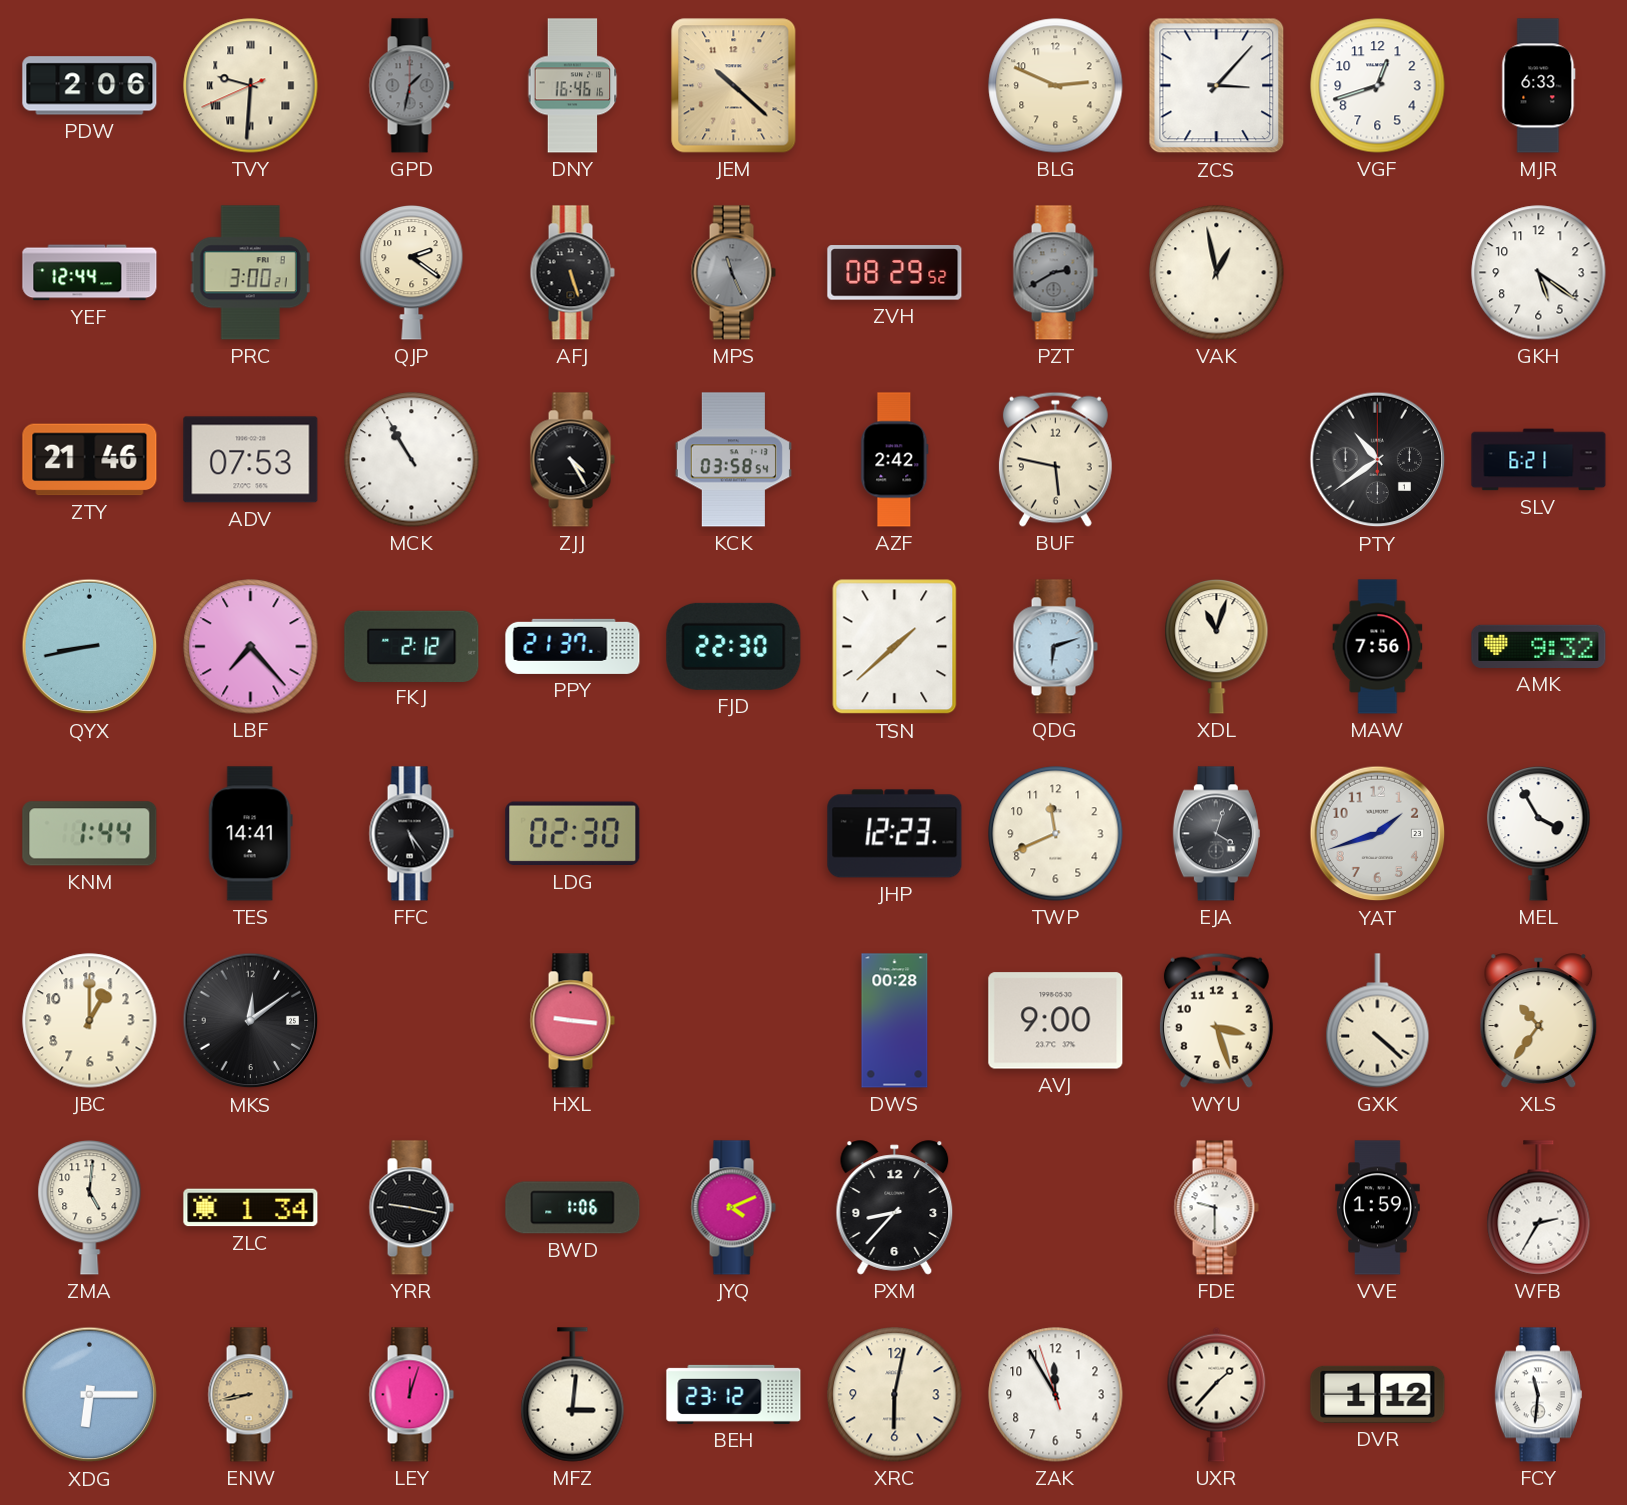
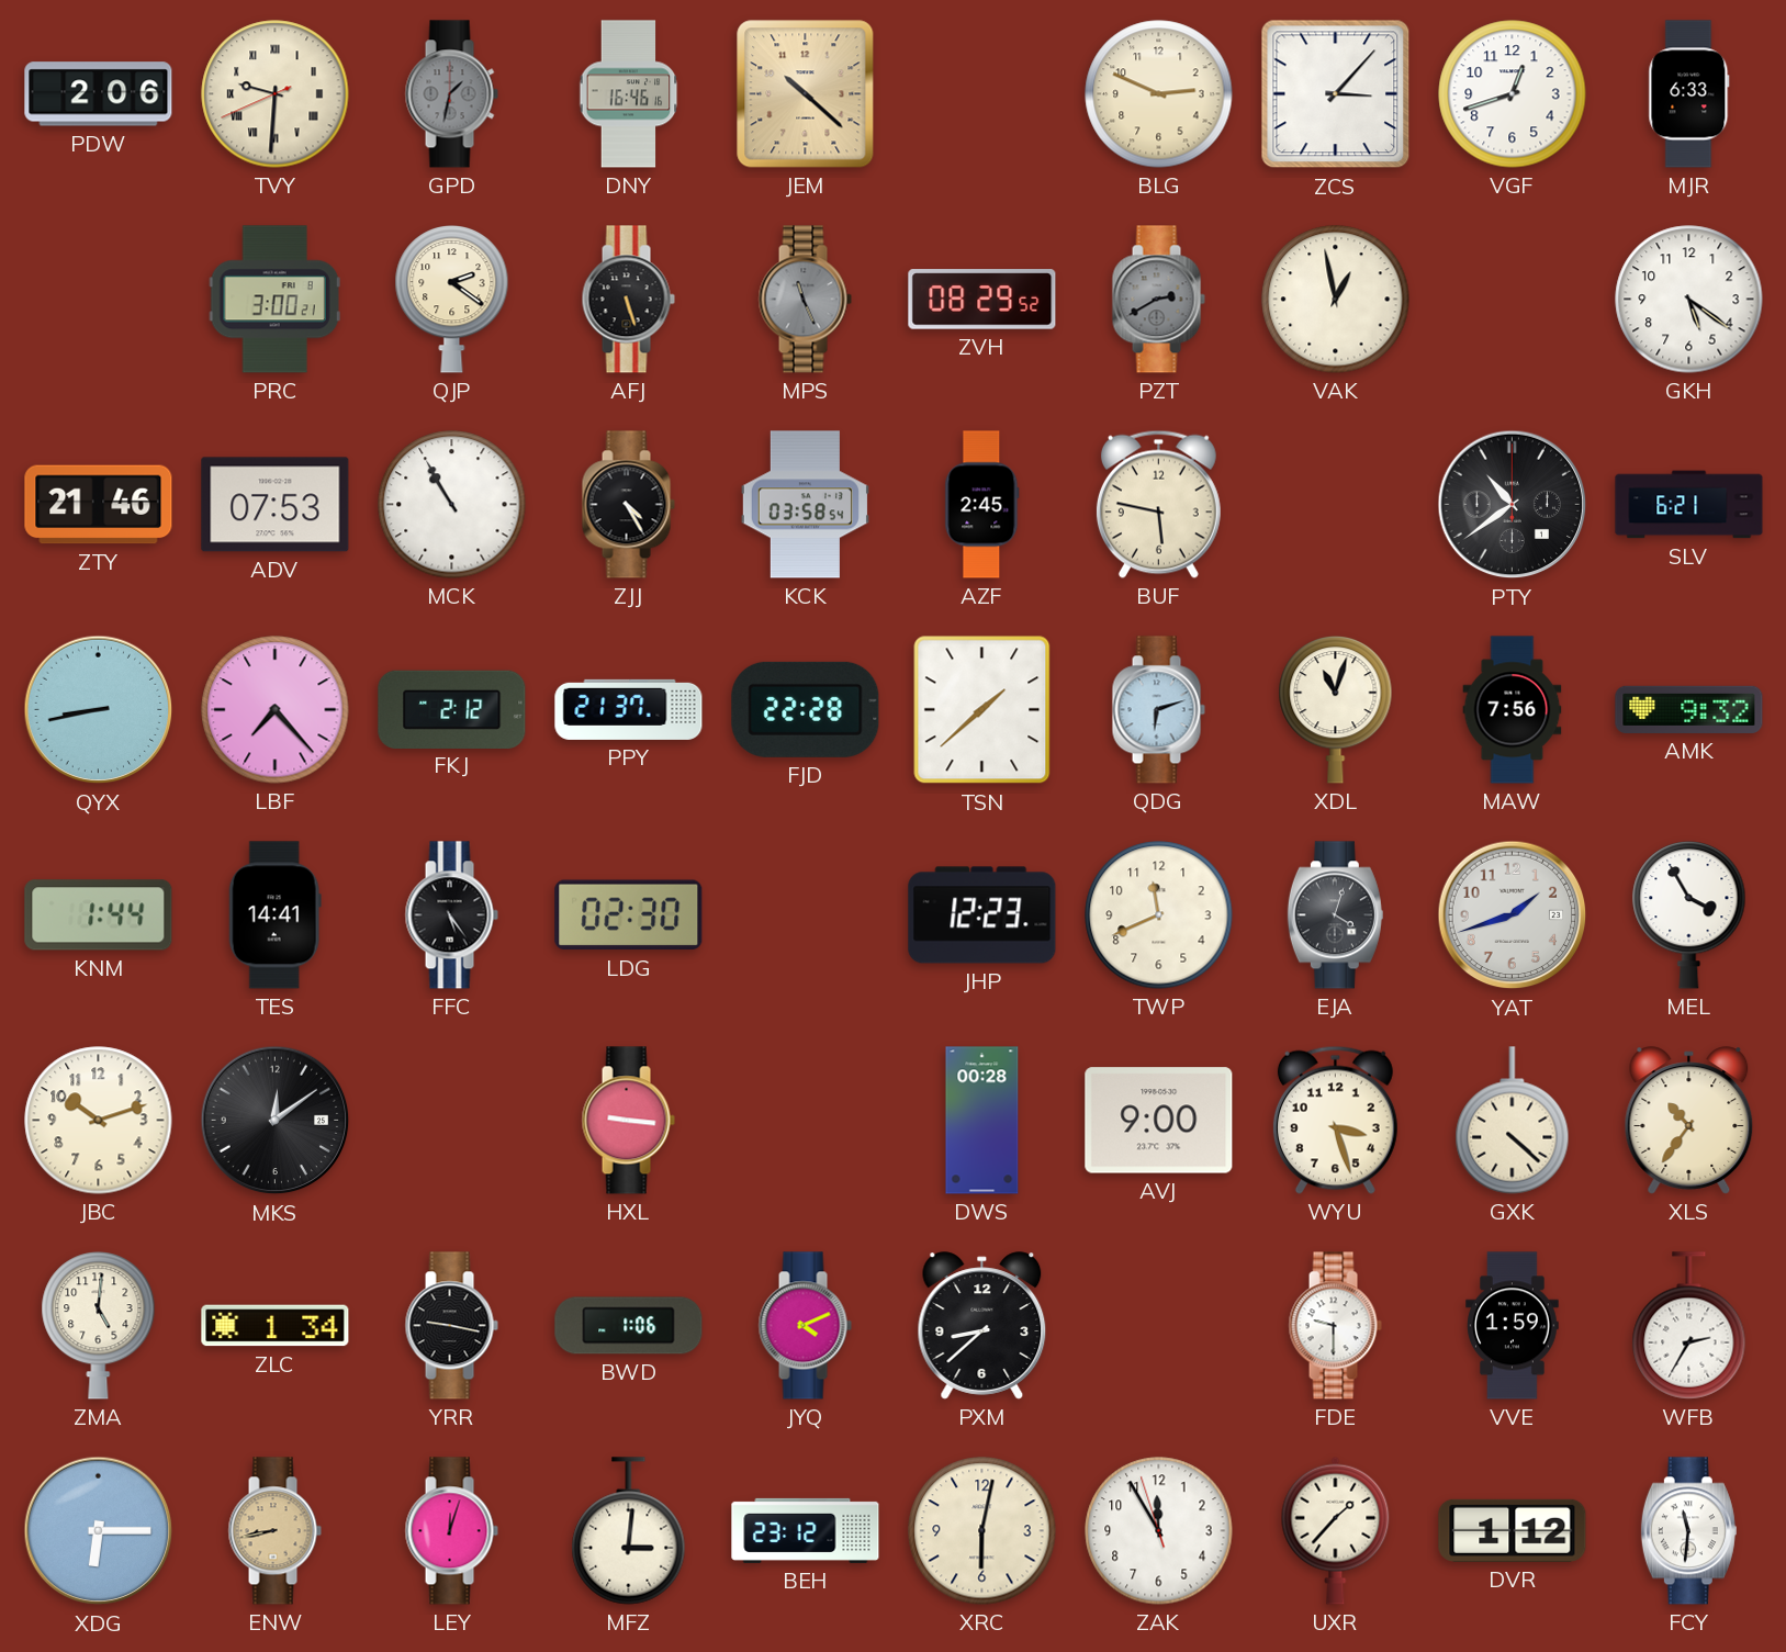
YEF: 12:44 -> none (90, 273)
AZF: 2:42 -> 2:45 (982, 505)
FJD: 22:30 -> 22:28 (806, 709)
JBC: 1:00 -> 10:12 (99, 1121)
PXM: 8:37 -> 8:38 (982, 1326)
